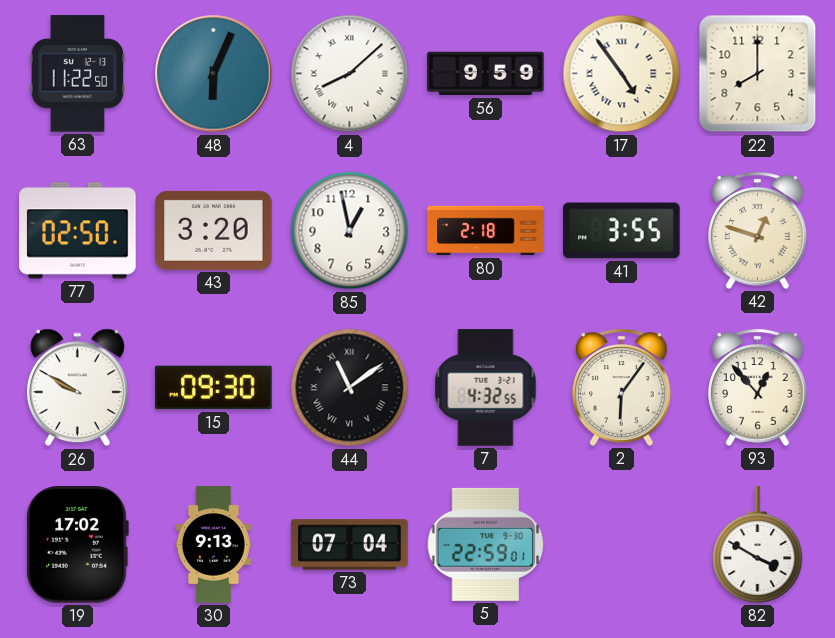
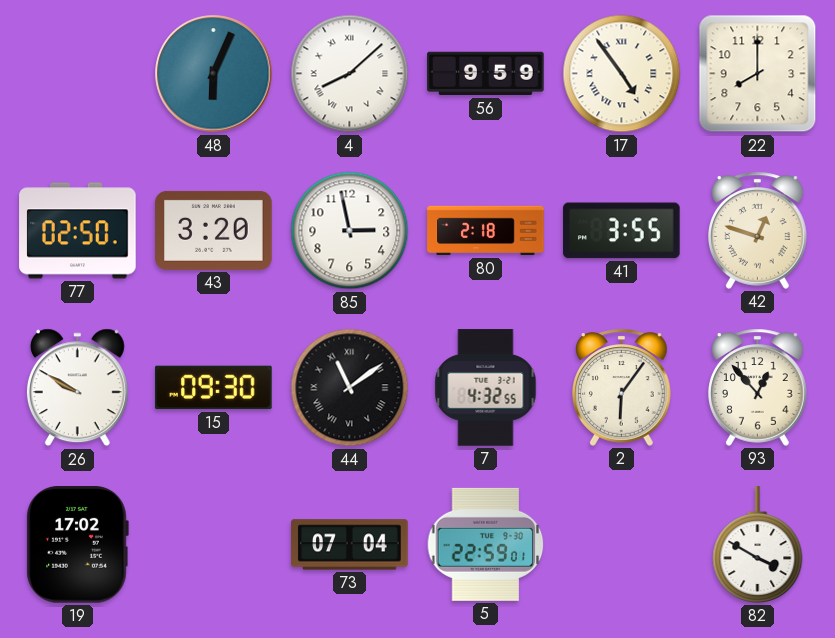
63: 11:22 -> none (78, 74)
85: 12:58 -> 2:58 (350, 231)
30: 9:13 -> none (213, 545)
